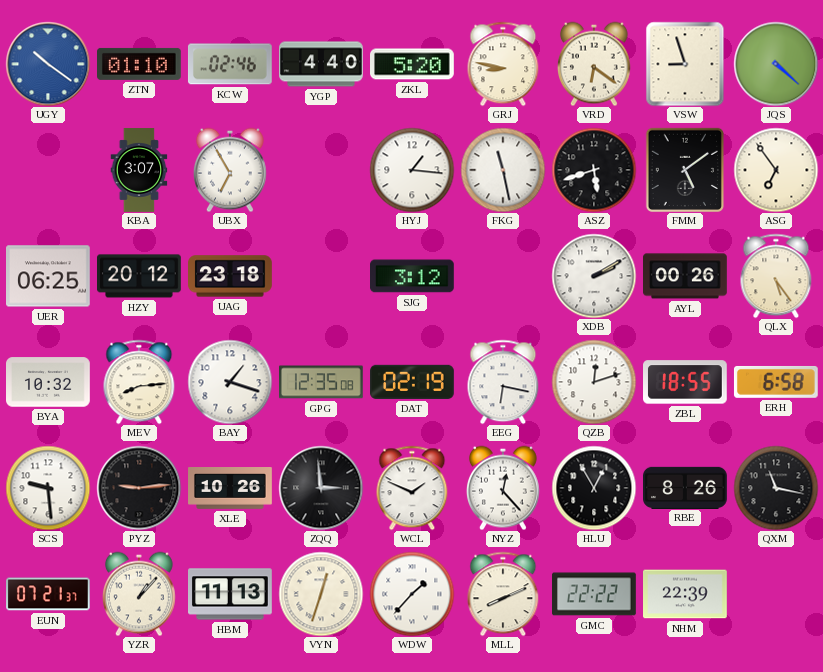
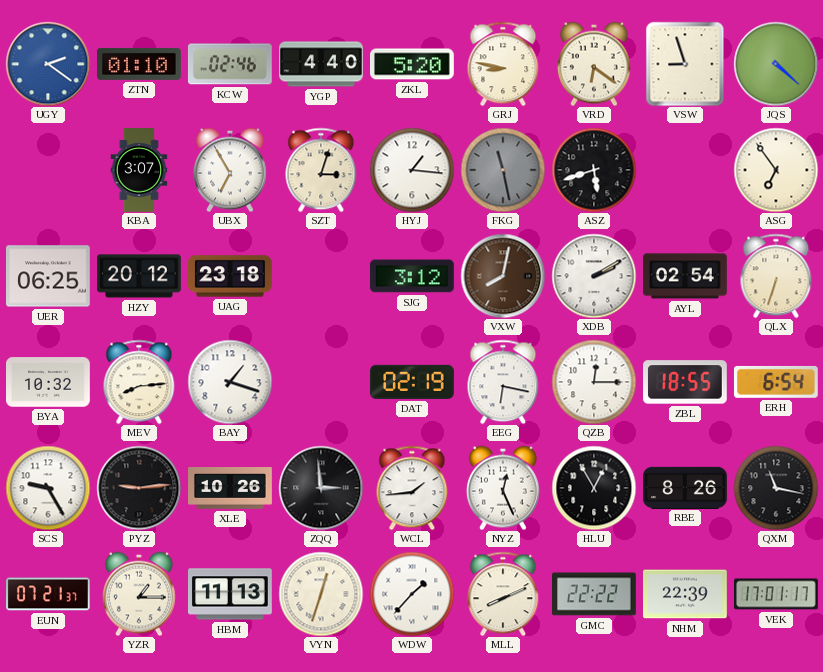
UGY: 10:21 -> 2:21 (48, 64)
SZT: none -> 3:03 (321, 170)
FKG dial: white -> grey (503, 170)
FMM: 5:09 -> none (685, 170)
VXW: none -> 8:02 (503, 276)
AYL: 00:26 -> 02:54 (686, 276)
QLX: 5:24 -> 6:33 (776, 276)
GPG: 12:35 -> none (322, 382)
QZB: 12:12 -> 12:15 (594, 382)
ERH: 6:58 -> 6:54 (776, 382)
SCS: 9:29 -> 9:25 (48, 488)
WCL: 1:49 -> 1:44 (412, 488)
NYZ: 12:23 -> 12:26 (503, 488)
YZR: 1:07 -> 1:15 (139, 594)
VEK: none -> 17:01 (777, 594)
